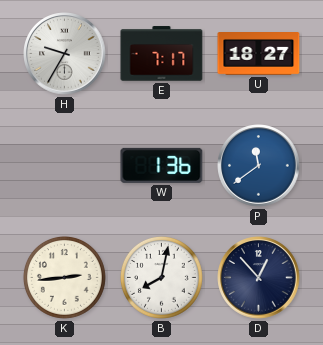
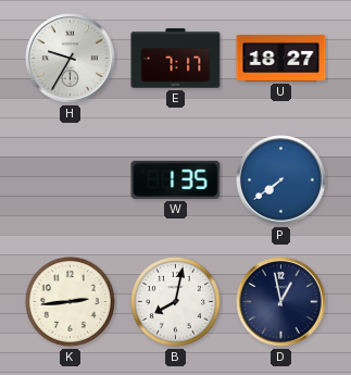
W: 1:36 -> 1:35 (176, 179)
P: 11:39 -> 7:39 (281, 180)
D: 12:53 -> 12:58 (281, 302)
